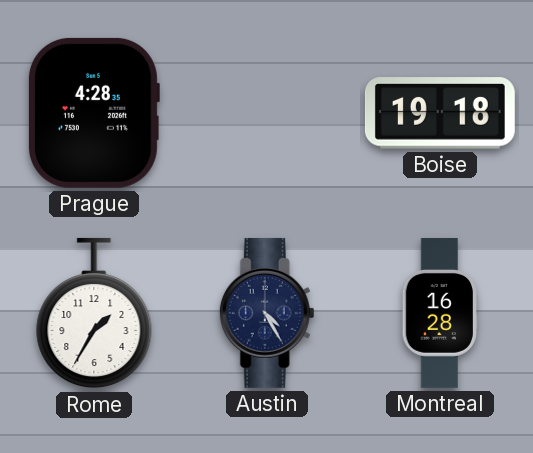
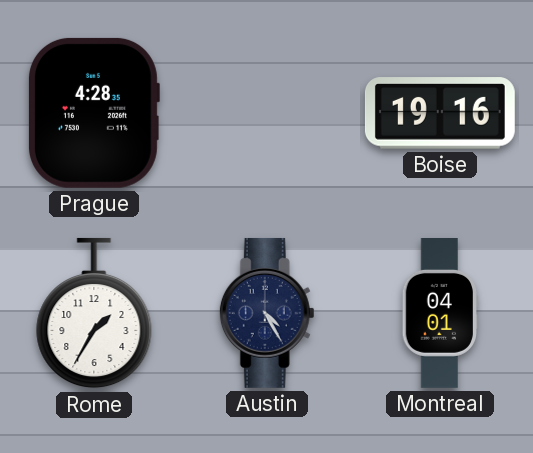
Boise: 19:18 -> 19:16 (440, 113)
Montreal: 16:28 -> 04:01 (439, 314)
